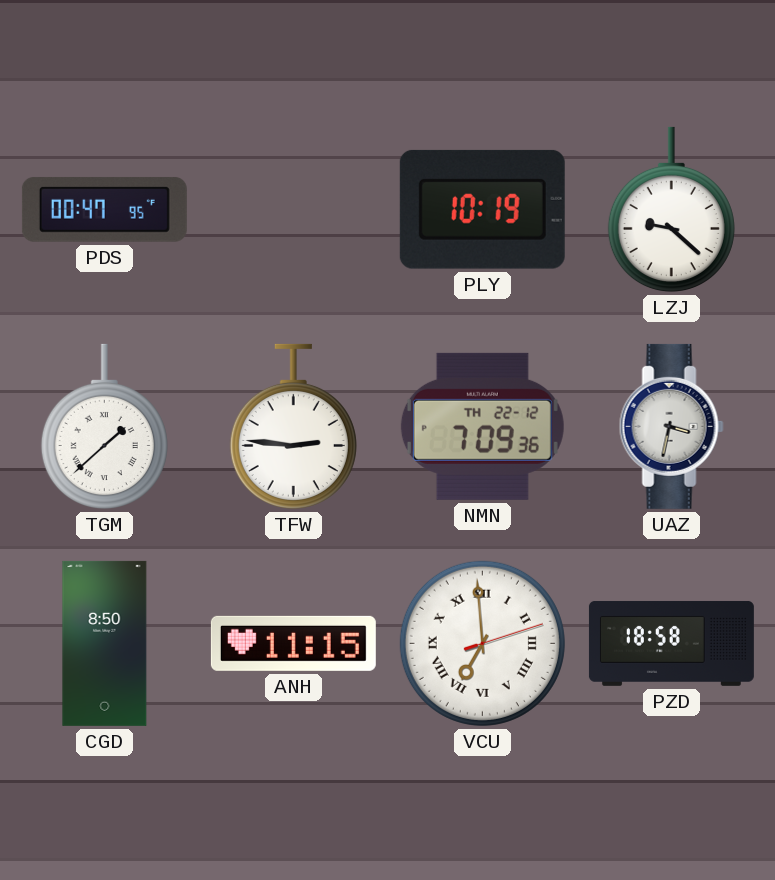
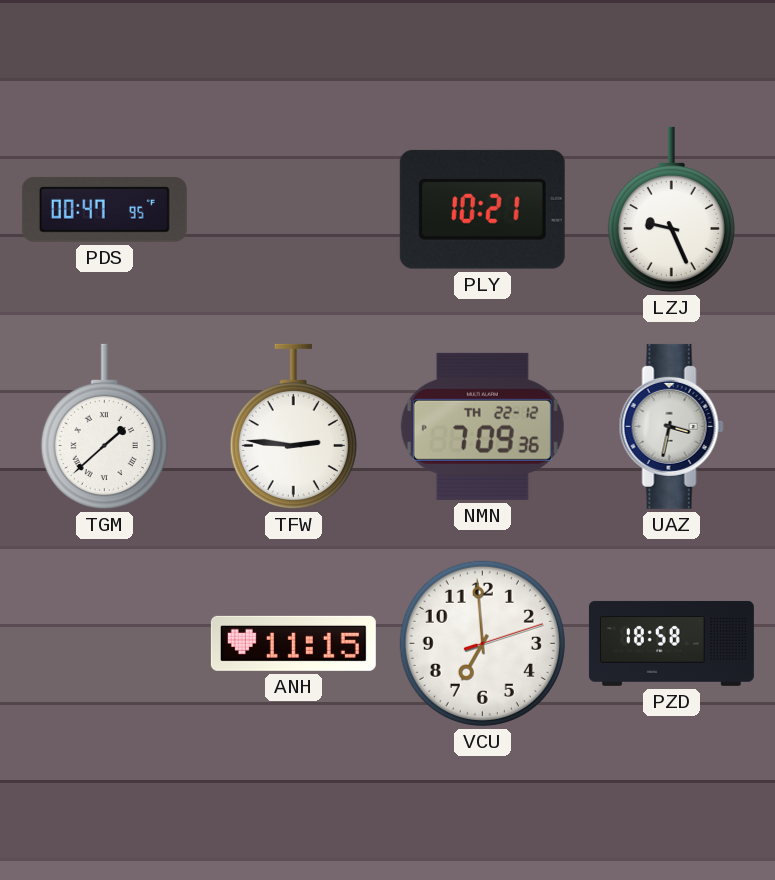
PLY: 10:19 -> 10:21 (482, 209)
LZJ: 9:22 -> 9:26 (671, 210)
CGD: 8:50 -> none (105, 643)
VCU numerals: Roman -> Arabic (482, 643)
